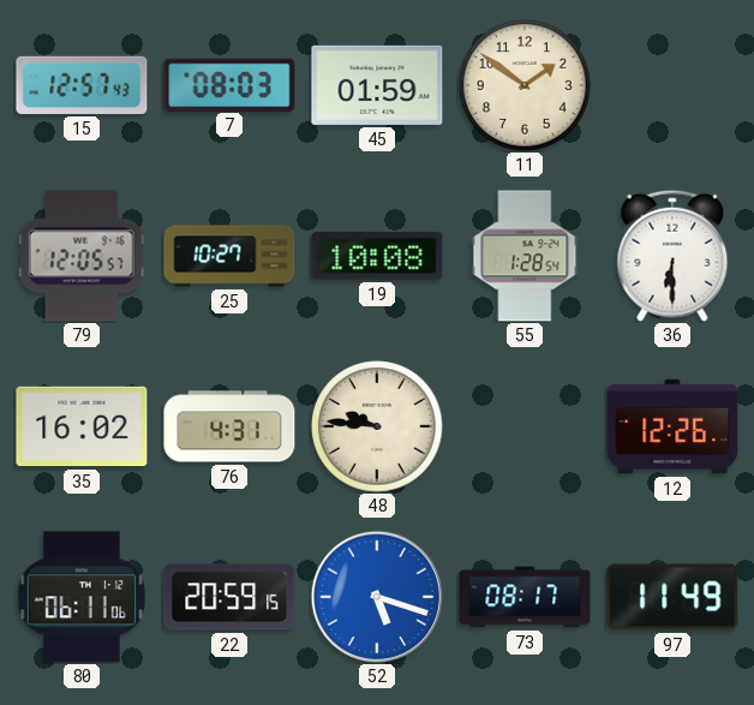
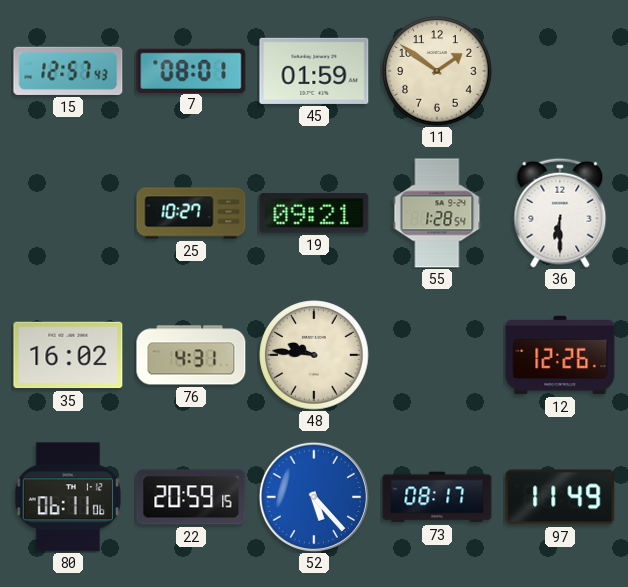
7: 08:03 -> 08:01 (191, 70)
79: 12:05 -> none (82, 256)
19: 10:08 -> 09:21 (314, 213)
52: 5:18 -> 5:23 (314, 497)
